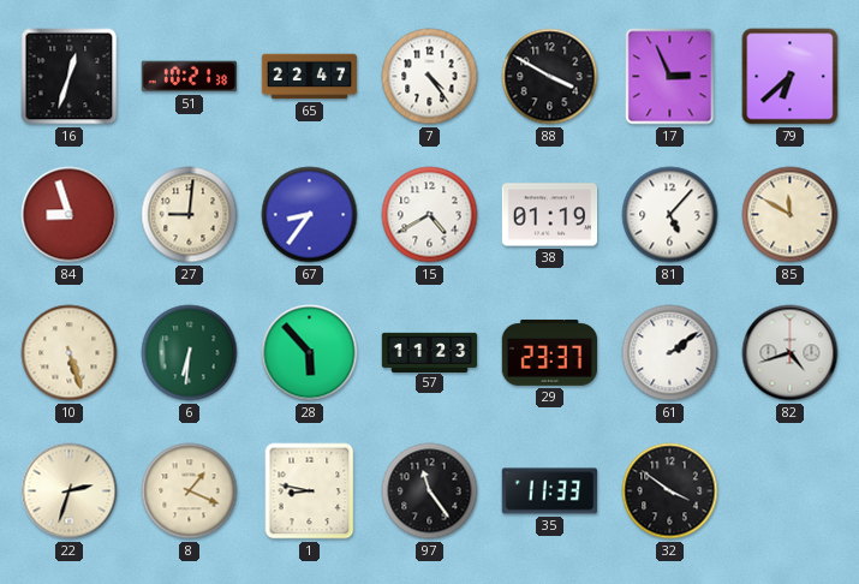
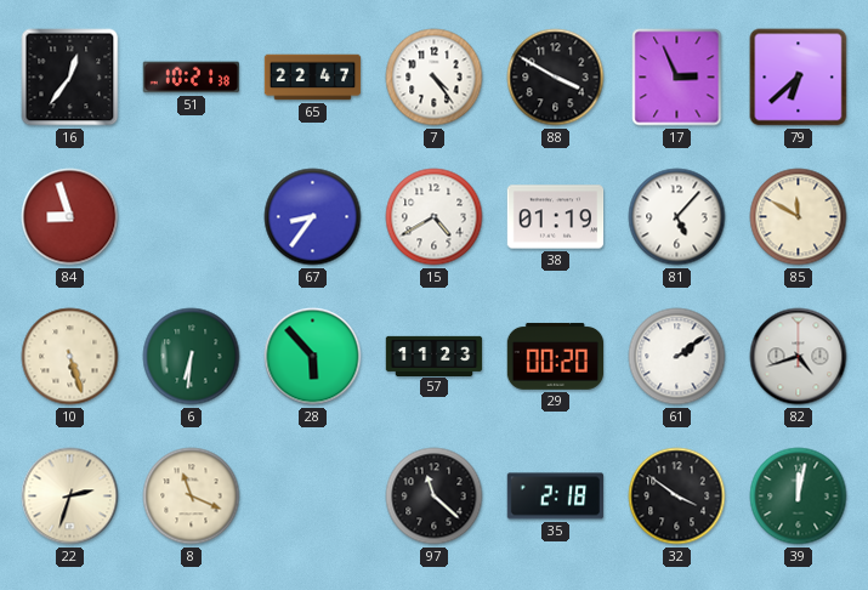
16: 12:33 -> 12:36 (70, 78)
27: 9:01 -> none (190, 215)
29: 23:37 -> 00:20 (556, 357)
8: 1:19 -> 11:19 (192, 497)
1: 8:47 -> none (310, 491)
97: 11:24 -> 11:22 (435, 497)
35: 11:33 -> 2:18 (556, 497)
39: none -> 12:02 (799, 497)
